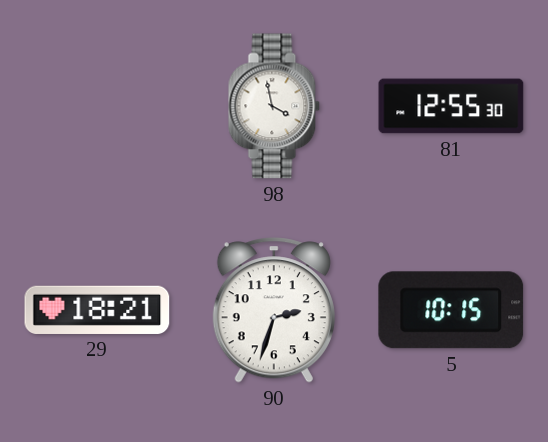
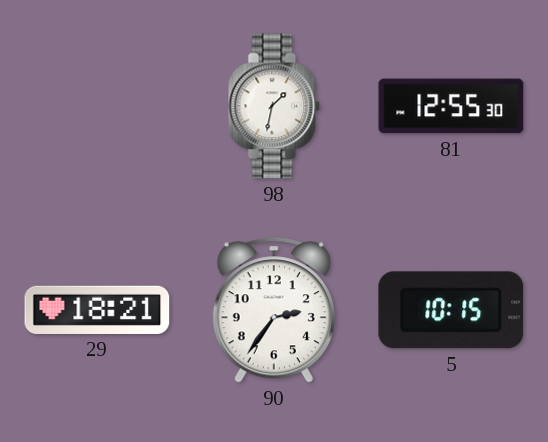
98: 3:58 -> 1:32 (274, 106)
90: 2:33 -> 2:36 (274, 310)
